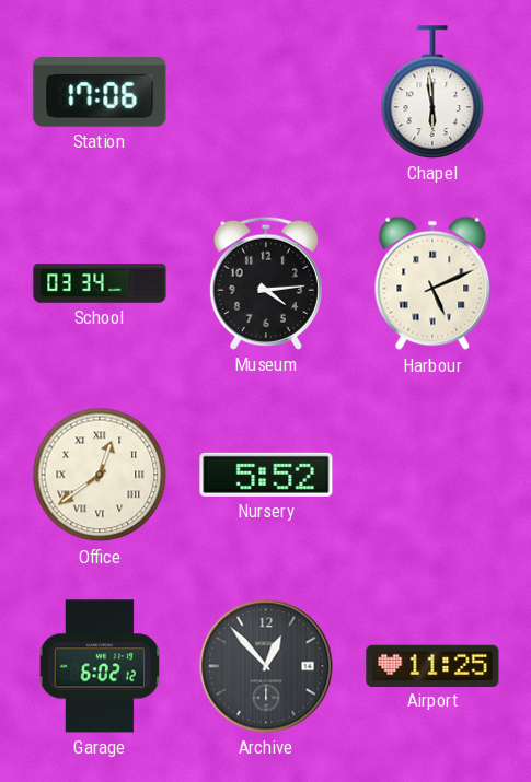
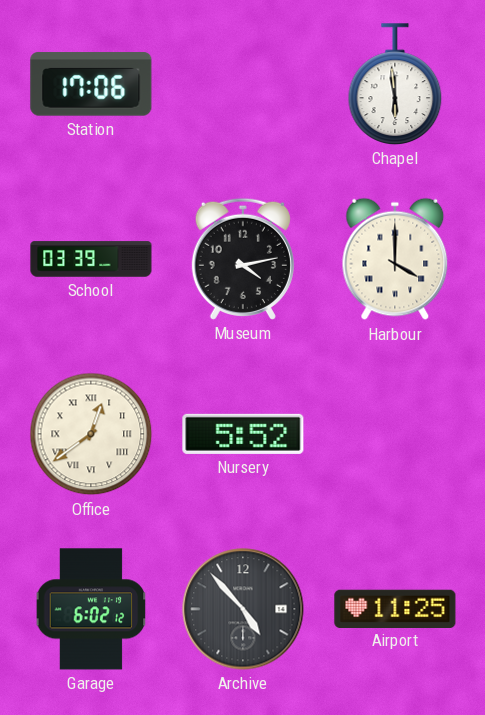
School: 03:34 -> 03:39 (91, 259)
Museum: 4:14 -> 4:13 (243, 259)
Harbour: 5:11 -> 4:00 (395, 259)
Archive: 12:53 -> 4:53 (243, 609)
